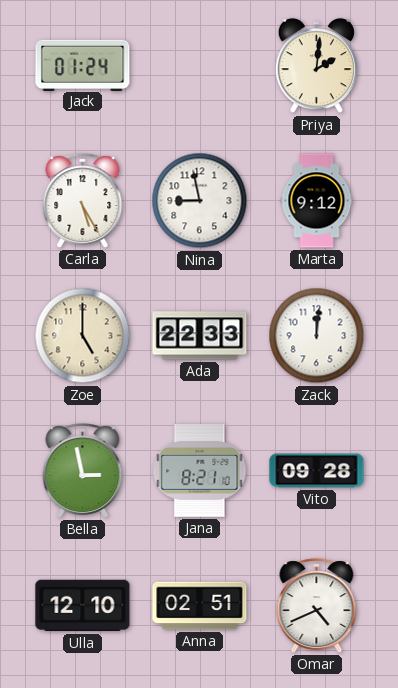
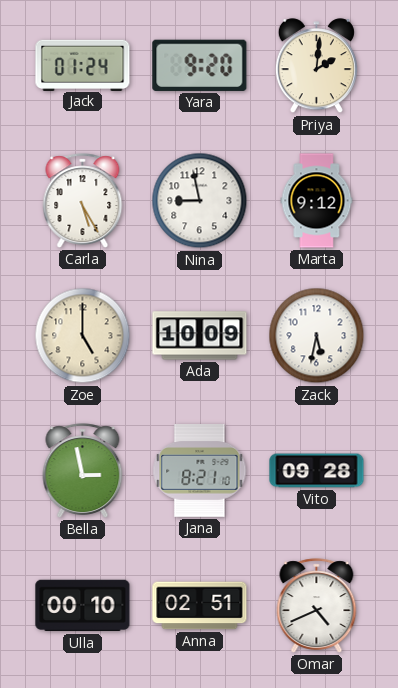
Yara: none -> 9:20 (200, 65)
Ada: 22:33 -> 10:09 (200, 336)
Zack: 12:01 -> 5:32 (317, 336)
Ulla: 12:10 -> 00:10 (83, 606)
